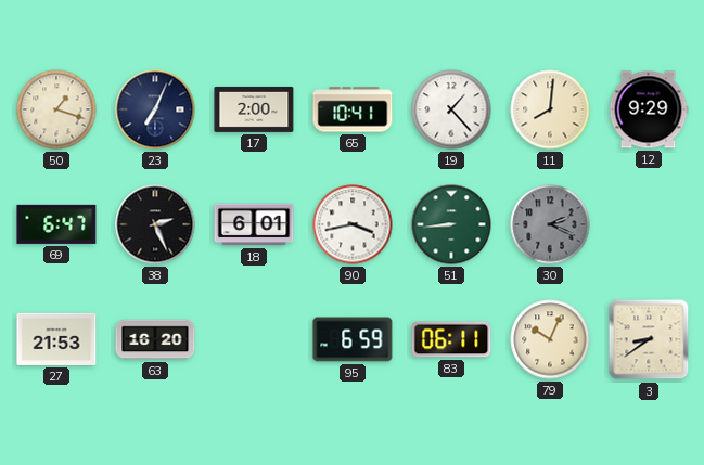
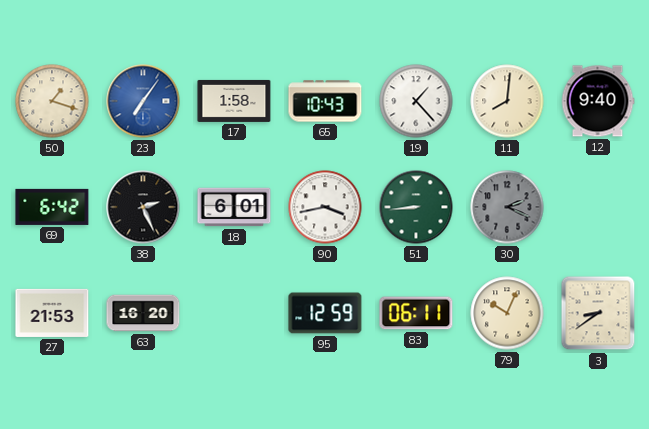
23: 7:04 -> 7:06 (143, 101)
23 dial: navy -> blue (143, 101)
17: 2:00 -> 1:58 (234, 101)
65: 10:41 -> 10:43 (325, 101)
12: 9:29 -> 9:40 (598, 101)
69: 6:47 -> 6:42 (52, 207)
95: 6:59 -> 12:59 (325, 313)
